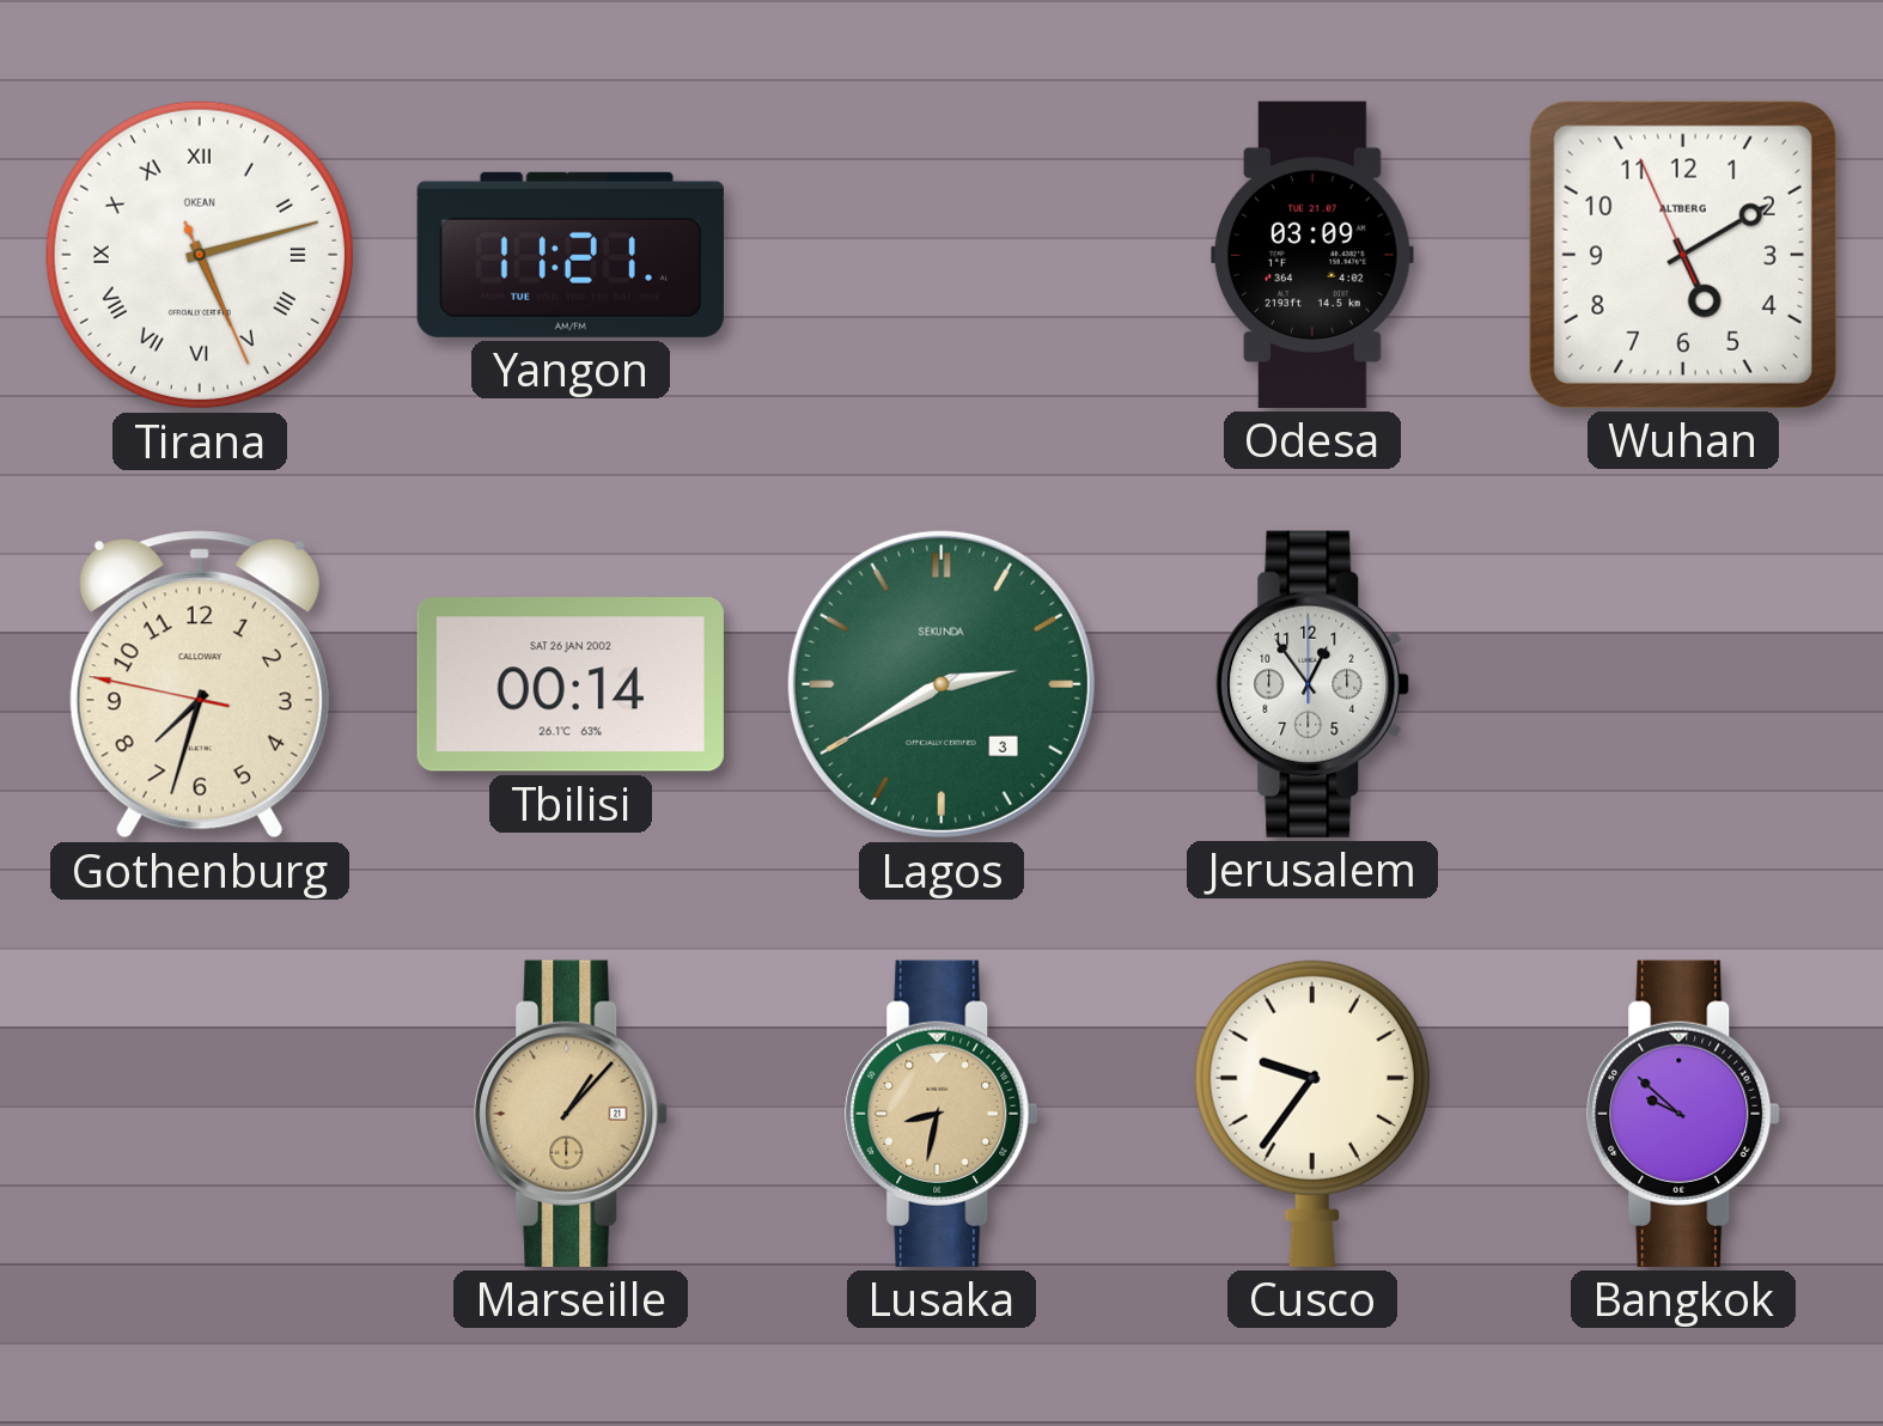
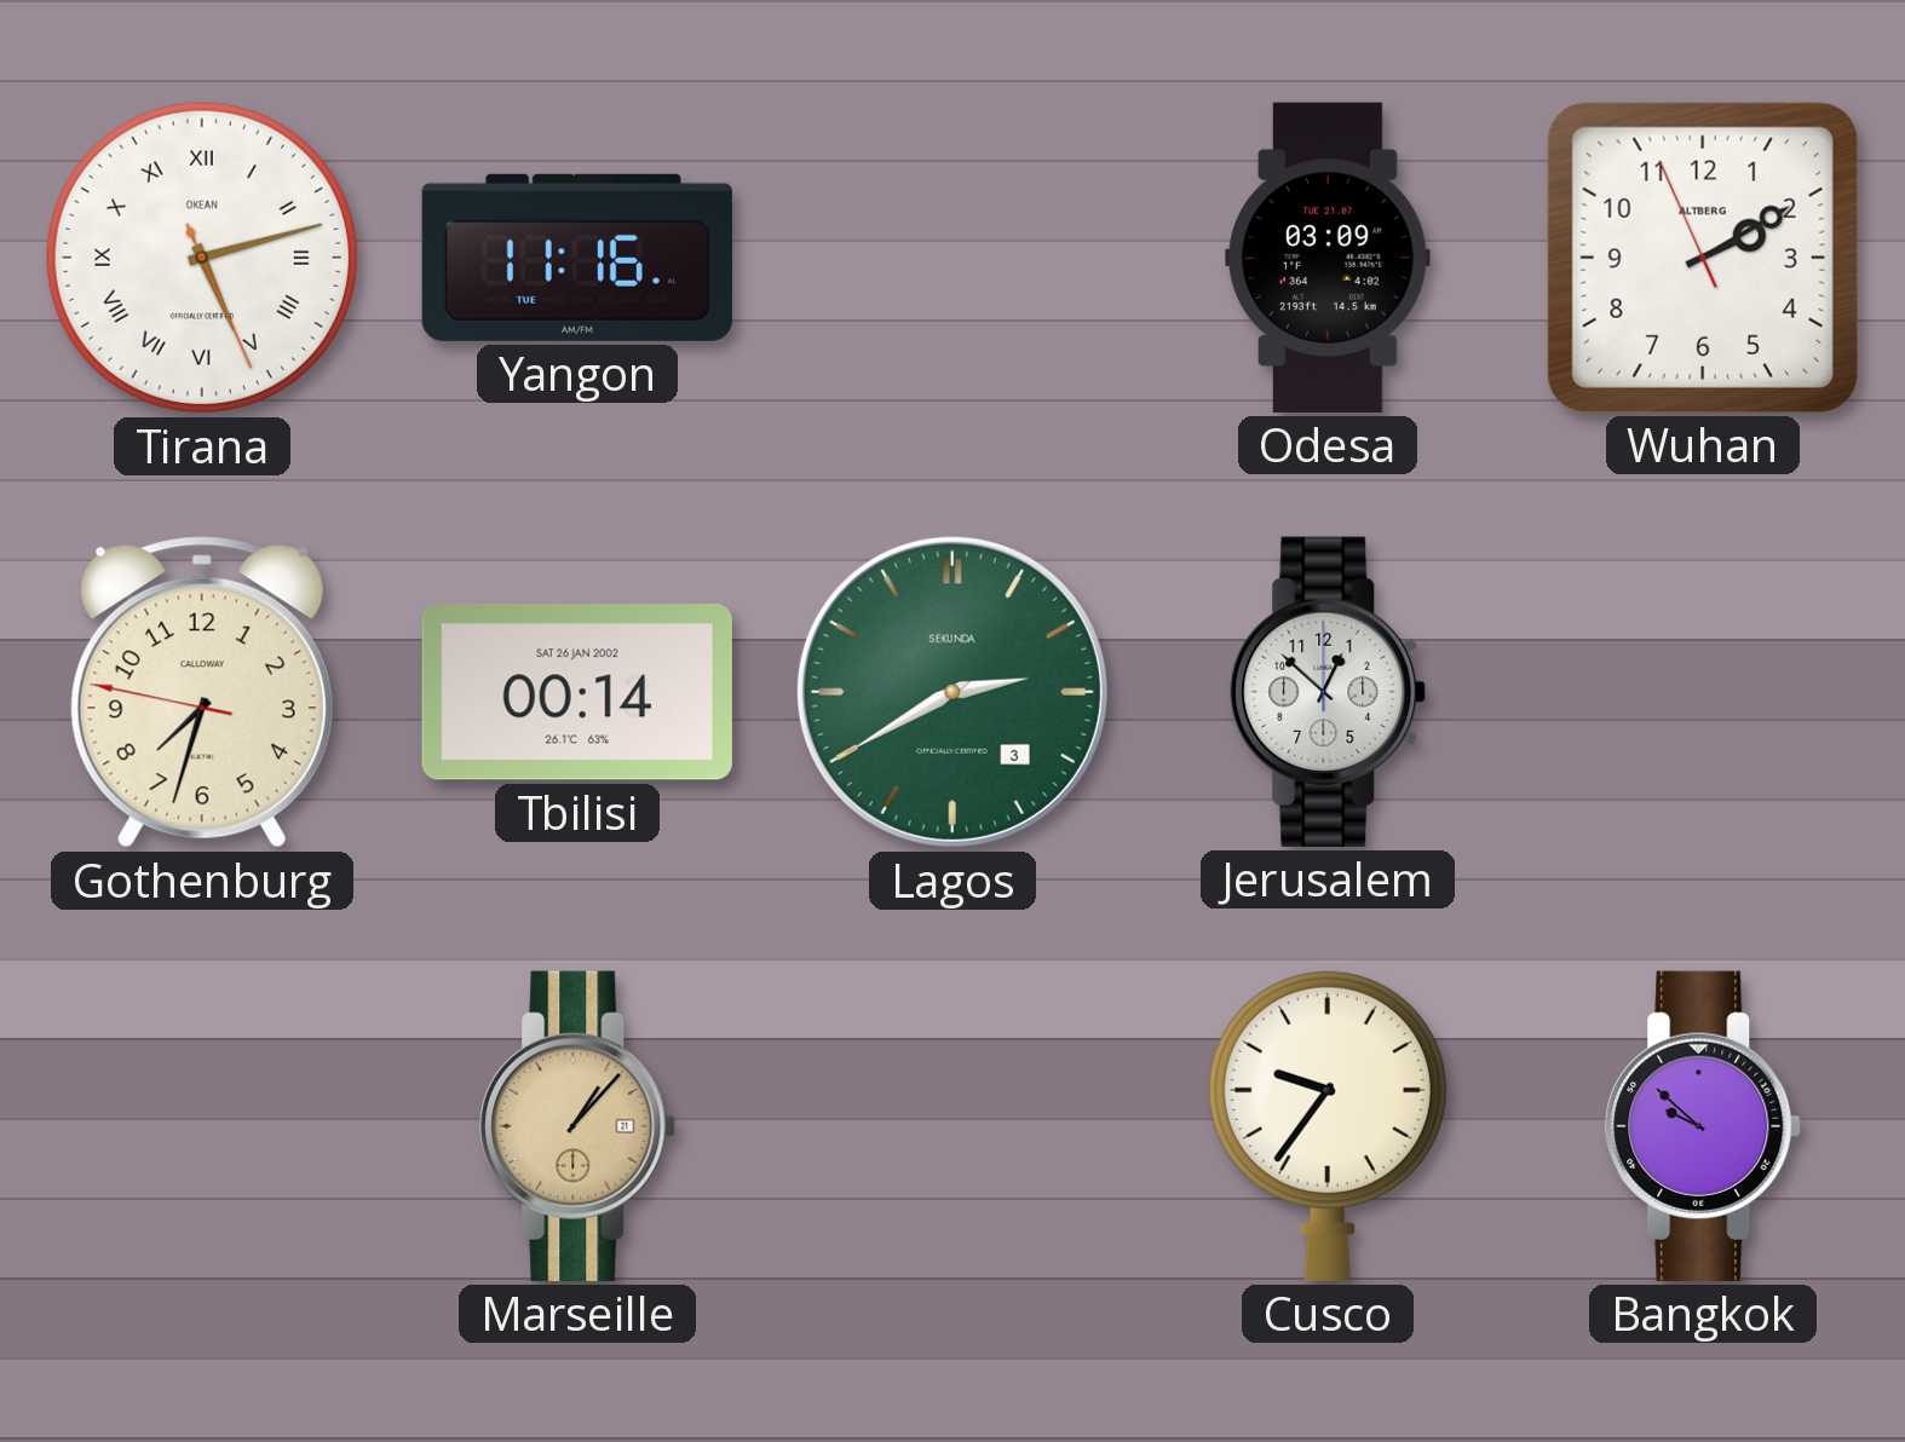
Yangon: 11:21 -> 11:16 (577, 258)
Wuhan: 5:09 -> 2:09 (1703, 258)
Jerusalem: 12:54 -> 12:52 (1328, 692)
Lusaka: 8:32 -> none (942, 1114)
